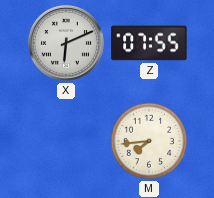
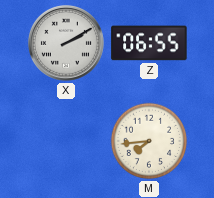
X: 6:11 -> 2:10 (66, 43)
Z: 07:55 -> 06:55 (149, 43)
